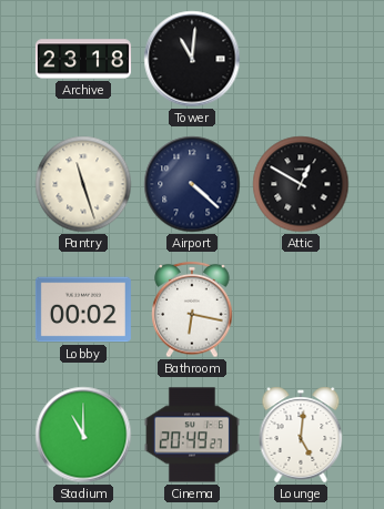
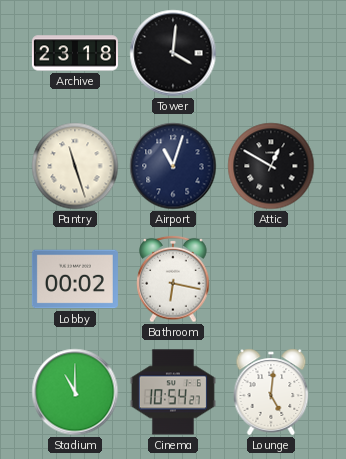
Tower: 11:01 -> 4:01 (173, 53)
Airport: 4:22 -> 11:03 (173, 166)
Cinema: 20:49 -> 10:54 (173, 392)
